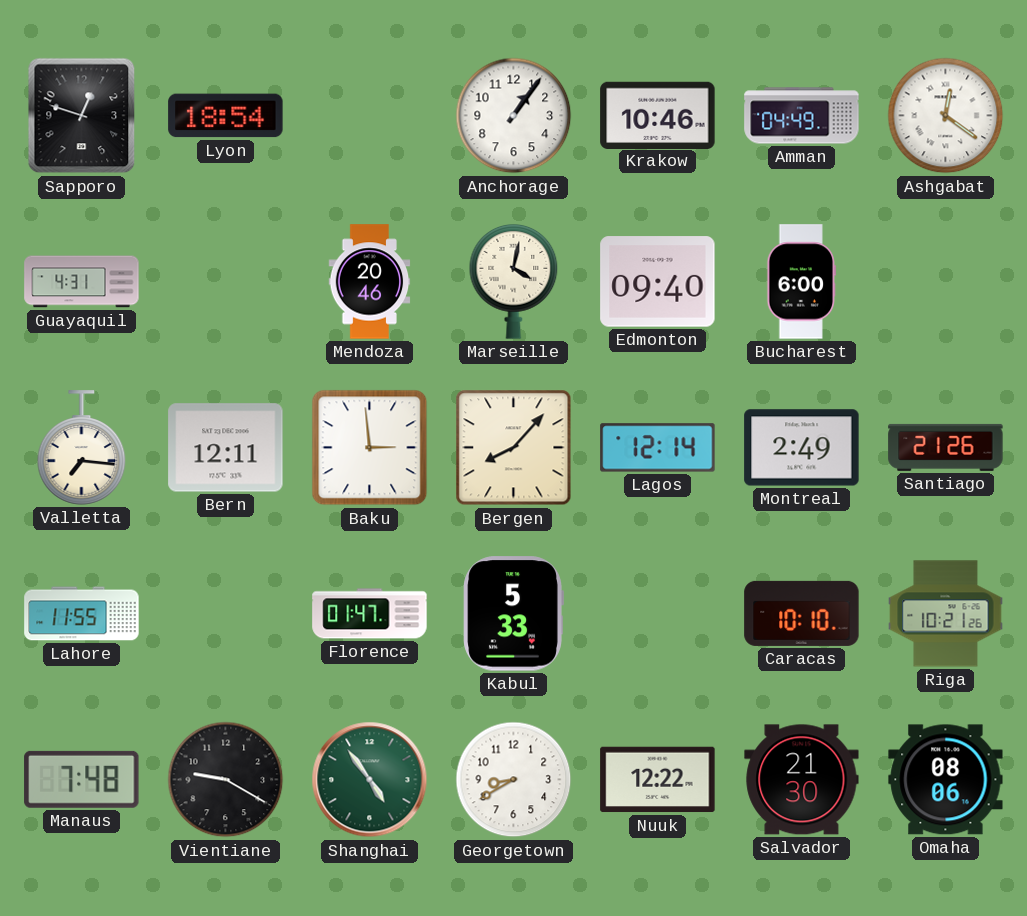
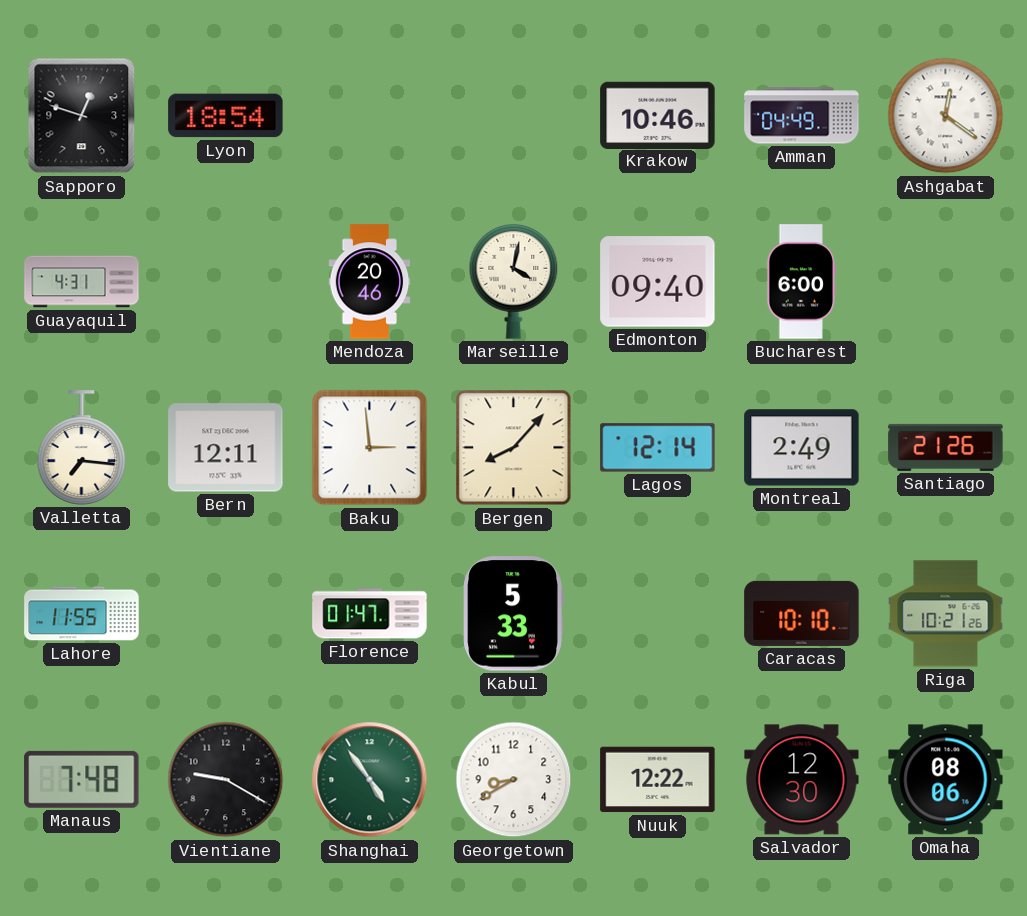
Anchorage: 1:06 -> none (514, 116)
Salvador: 21:30 -> 12:30 (802, 780)
